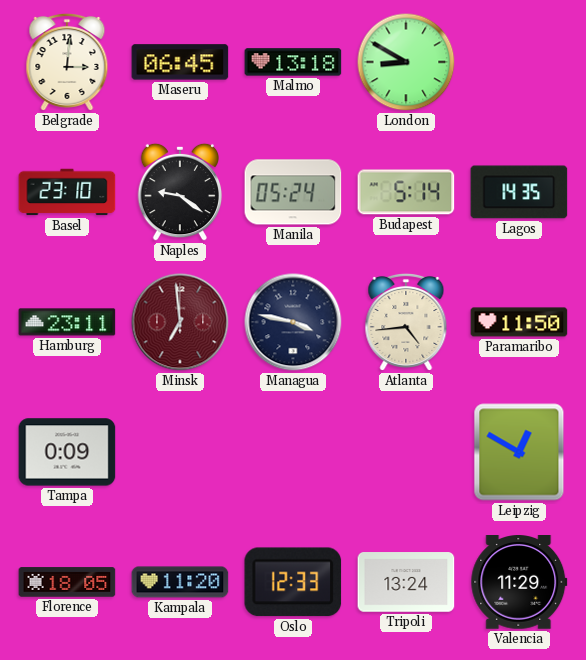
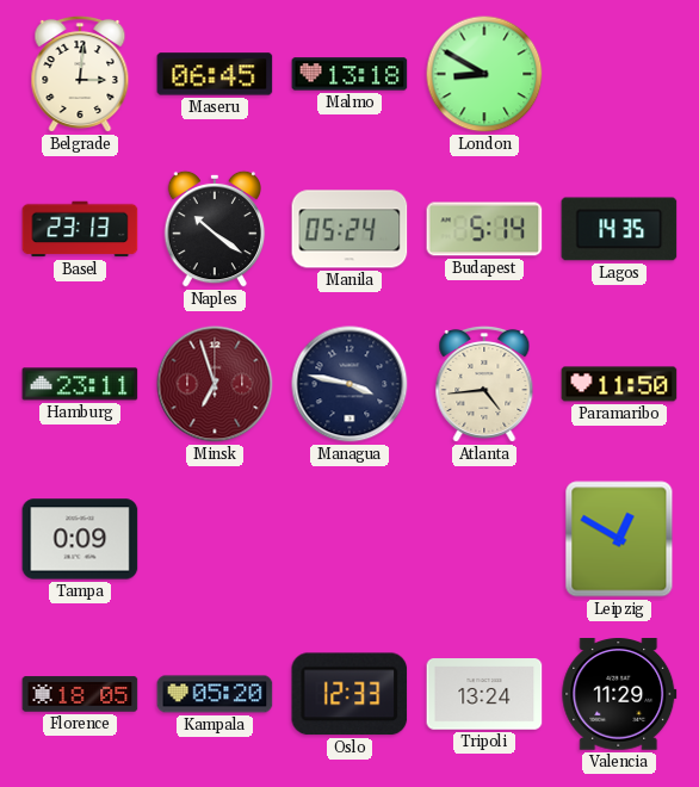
Basel: 23:10 -> 23:13 (80, 229)
Naples: 9:21 -> 10:21 (215, 229)
Minsk: 6:59 -> 6:57 (215, 384)
Kampala: 11:20 -> 05:20 (215, 694)
